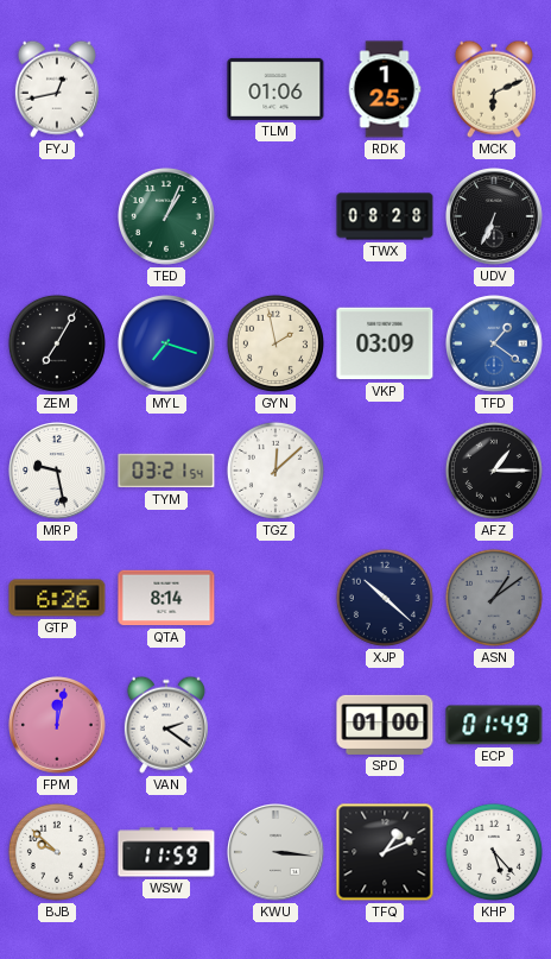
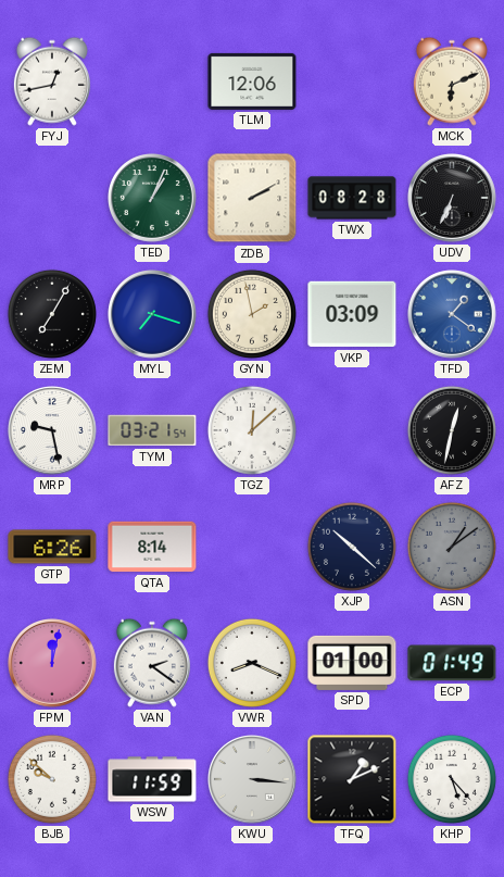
TLM: 01:06 -> 12:06 (252, 82)
RDK: 1:25 -> none (385, 89)
ZDB: none -> 2:10 (252, 198)
AFZ: 1:15 -> 12:32 (452, 430)
VWR: none -> 8:19 (252, 663)
